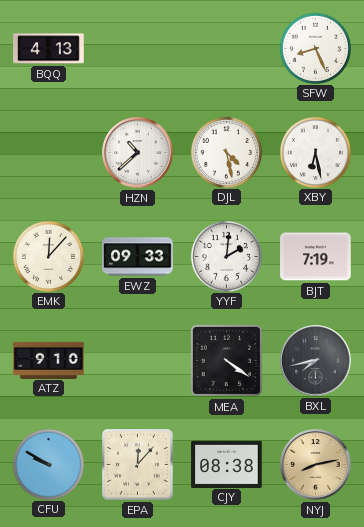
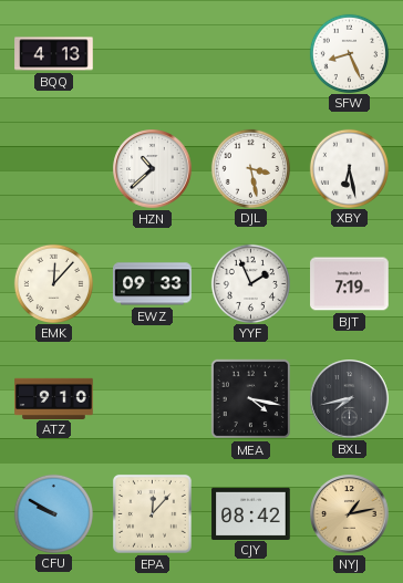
DJL: 4:28 -> 3:28 (250, 168)
YYF: 2:01 -> 1:56 (250, 283)
MEA: 4:21 -> 4:17 (251, 399)
CJY: 08:38 -> 08:42 (251, 513)
NYJ: 8:13 -> 1:13 (350, 514)
